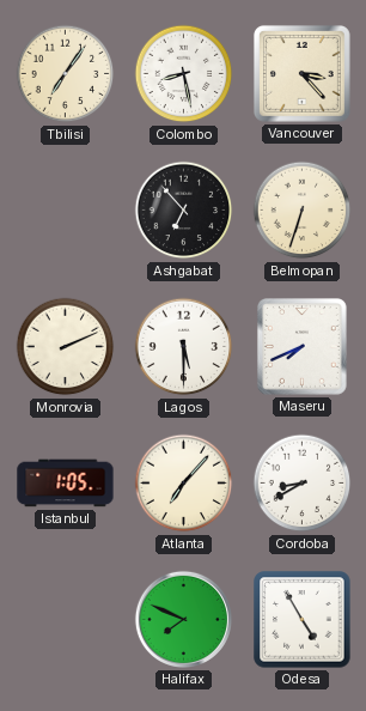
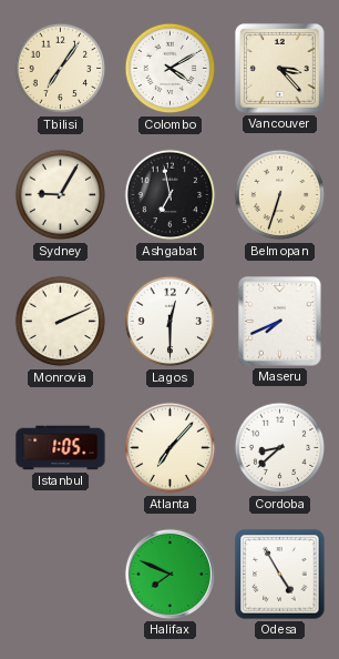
Colombo: 8:28 -> 4:10 (171, 69)
Sydney: none -> 9:05 (61, 195)
Ashgabat: 6:53 -> 6:58 (171, 195)
Lagos: 5:30 -> 12:30 (171, 322)
Cordoba: 8:40 -> 8:38 (280, 448)
